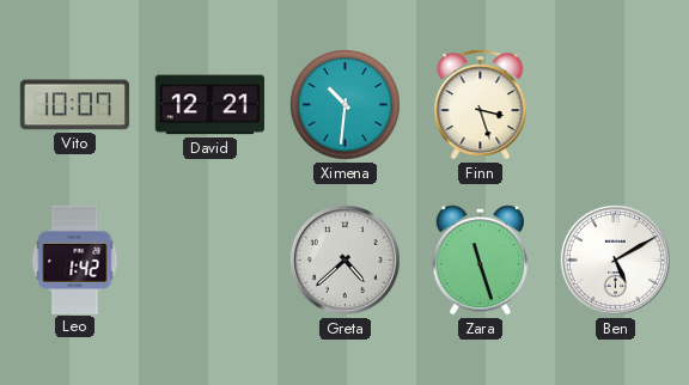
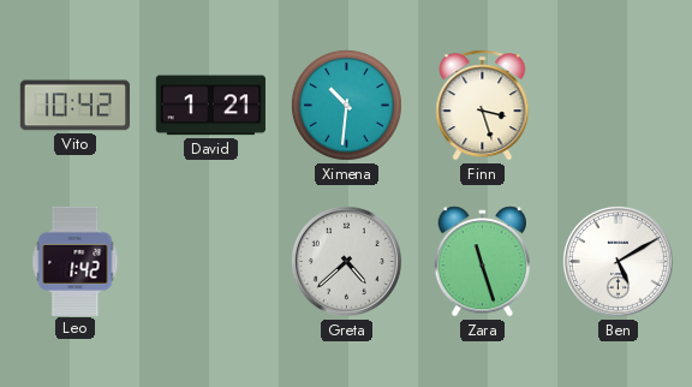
Vito: 10:07 -> 10:42 (74, 106)
David: 12:21 -> 1:21 (210, 106)
